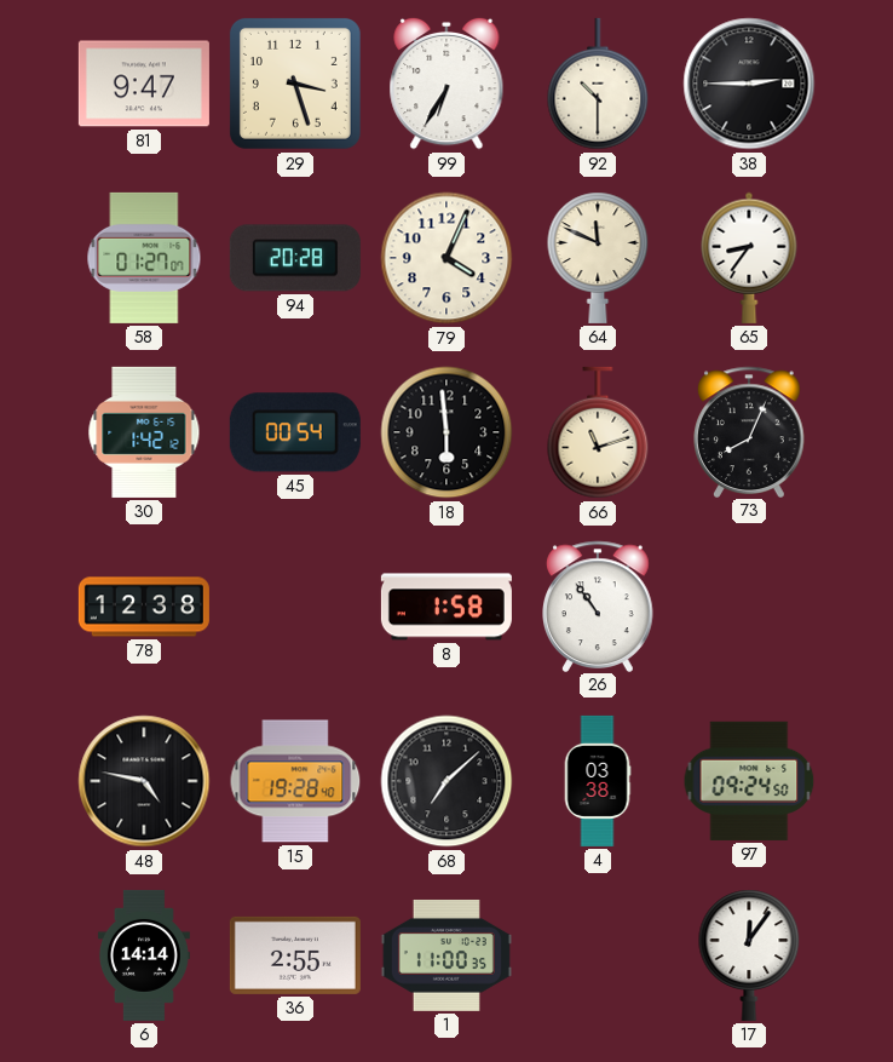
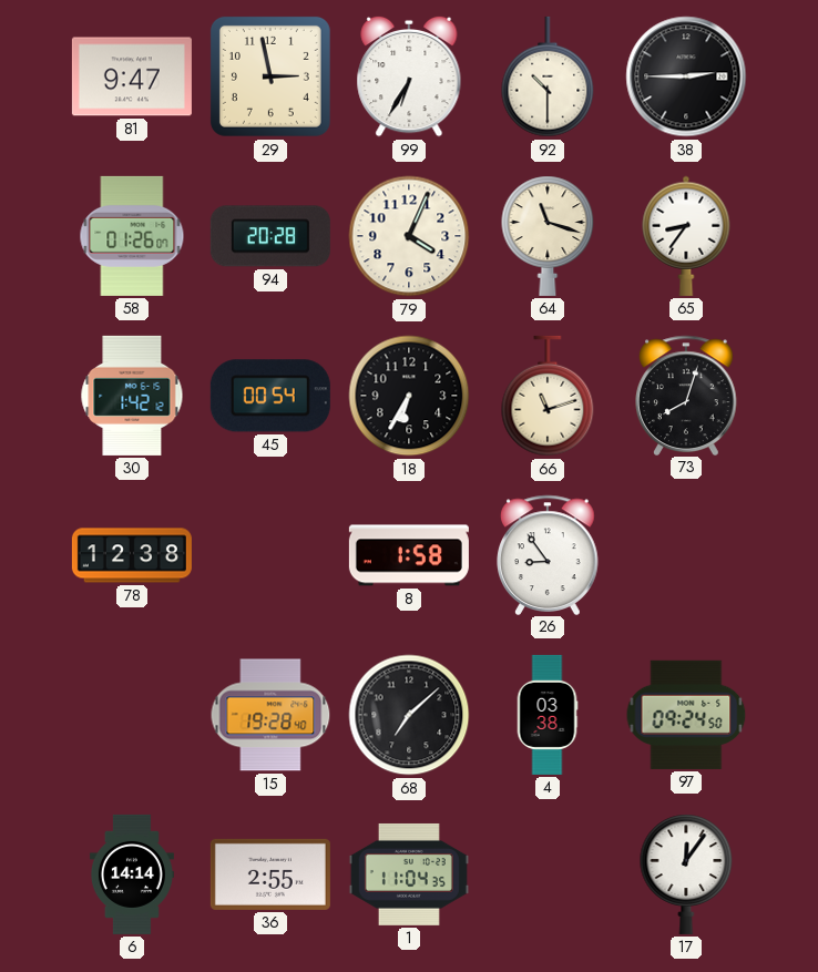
29: 3:27 -> 2:58 (270, 76)
58: 01:27 -> 01:26 (132, 236)
64: 11:49 -> 11:18 (548, 236)
18: 5:59 -> 6:35 (409, 396)
73: 8:04 -> 8:03 (687, 395)
26: 10:54 -> 8:54 (549, 554)
48: 4:47 -> none (144, 781)
1: 11:00 -> 11:04 (409, 874)
